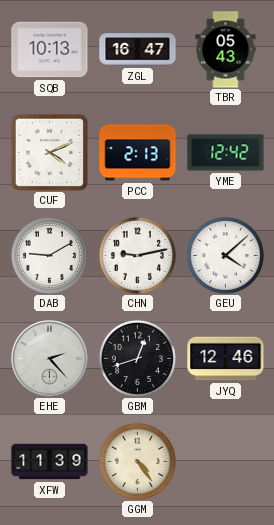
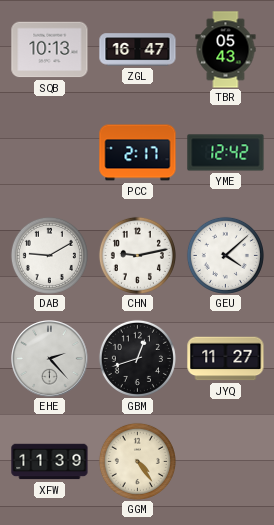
CUF: 4:11 -> none (49, 152)
PCC: 2:13 -> 2:17 (138, 153)
JYQ: 12:46 -> 11:27 (226, 359)
